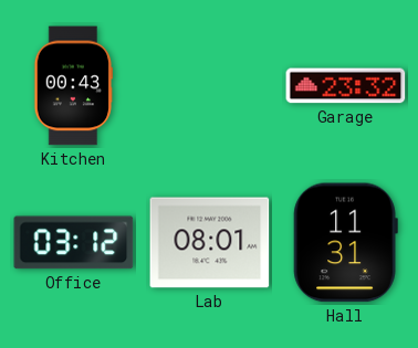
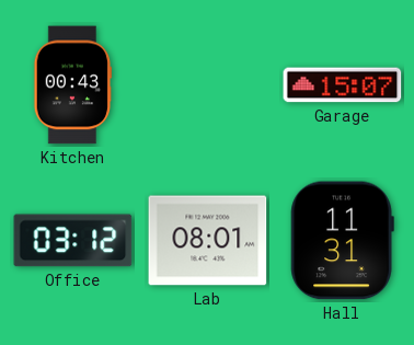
Garage: 23:32 -> 15:07 (343, 85)
